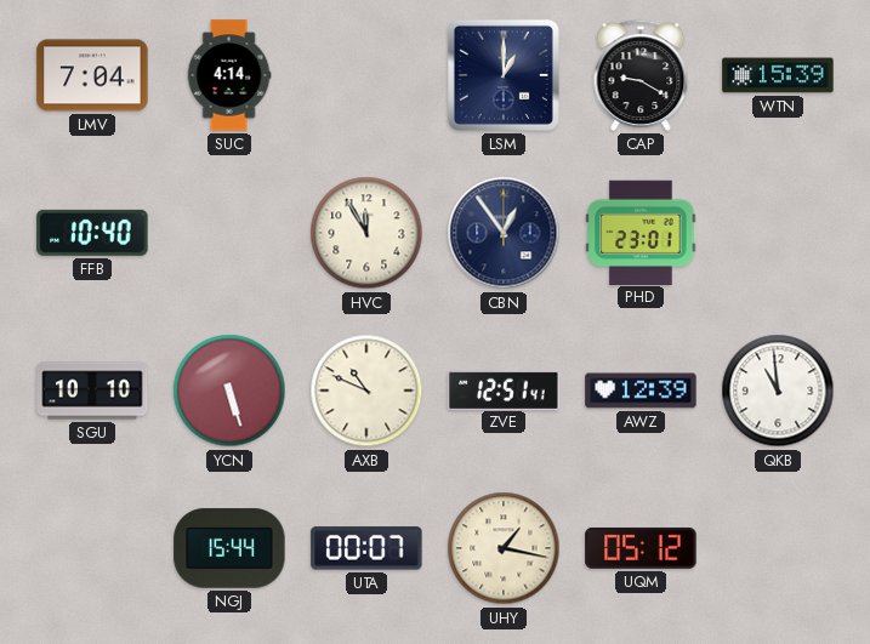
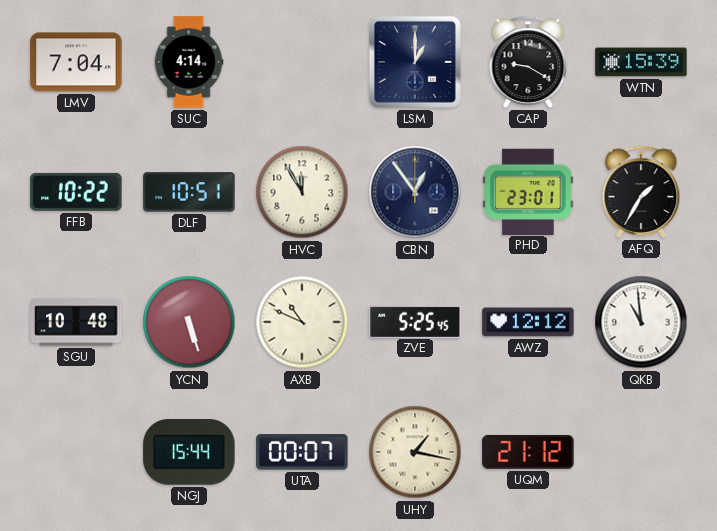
FFB: 10:40 -> 10:22 (76, 192)
DLF: none -> 10:51 (189, 192)
AFQ: none -> 1:35 (641, 192)
SGU: 10:10 -> 10:48 (76, 322)
ZVE: 12:51 -> 5:25 (415, 321)
AWZ: 12:39 -> 12:12 (528, 322)
UQM: 05:12 -> 21:12 (528, 452)
